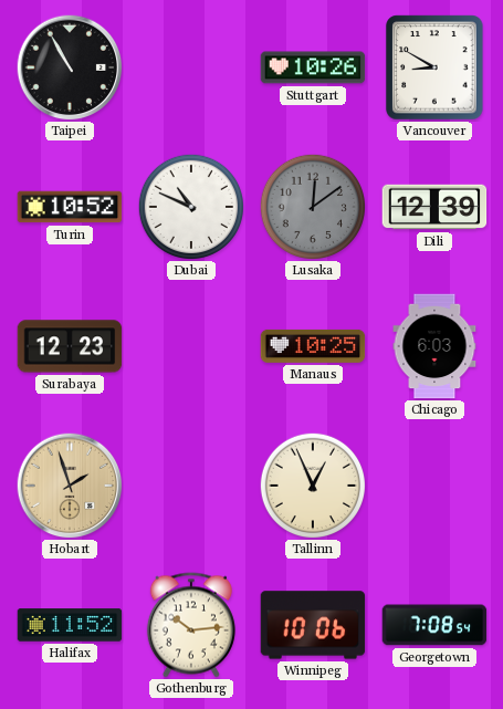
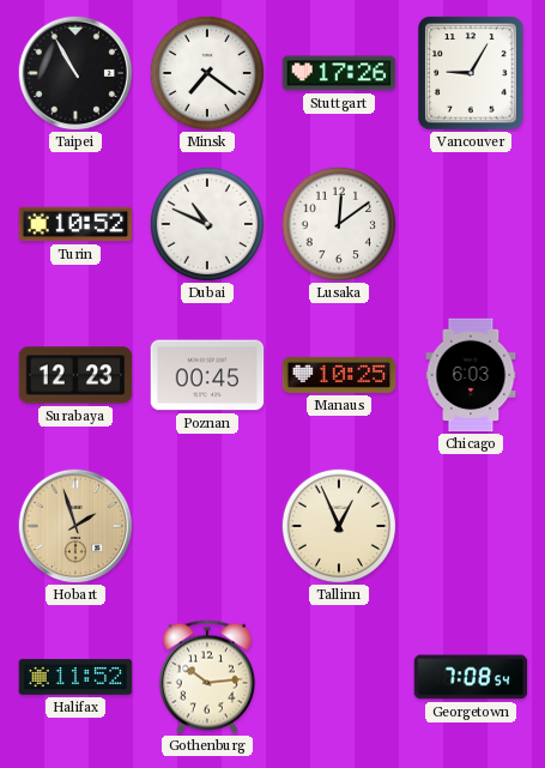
Minsk: none -> 7:21 (206, 72)
Stuttgart: 10:26 -> 17:26 (339, 73)
Vancouver: 8:50 -> 9:05 (471, 73)
Lusaka dial: grey -> white (338, 223)
Dili: 12:39 -> none (434, 207)
Poznan: none -> 00:45 (207, 375)
Winnipeg: 10:06 -> none (313, 625)
